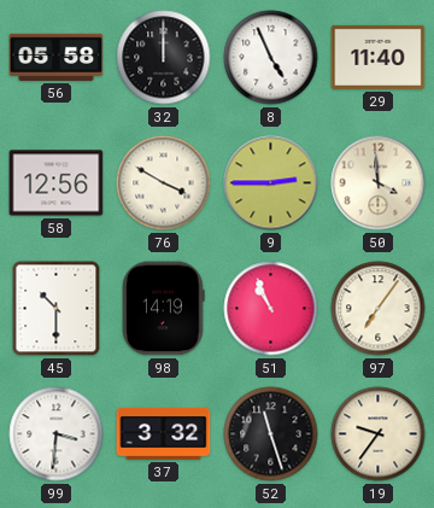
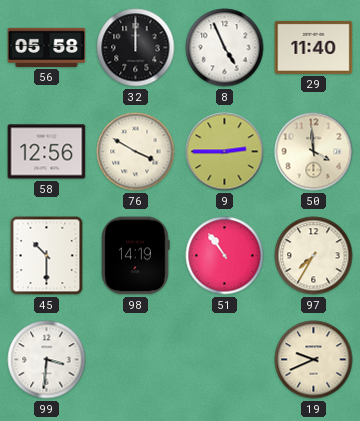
51: 10:56 -> 10:54 (225, 256)
97: 7:06 -> 7:35 (314, 256)
37: 3:32 -> none (164, 434)
52: 11:27 -> none (271, 434)
19: 9:36 -> 9:41 (314, 360)
